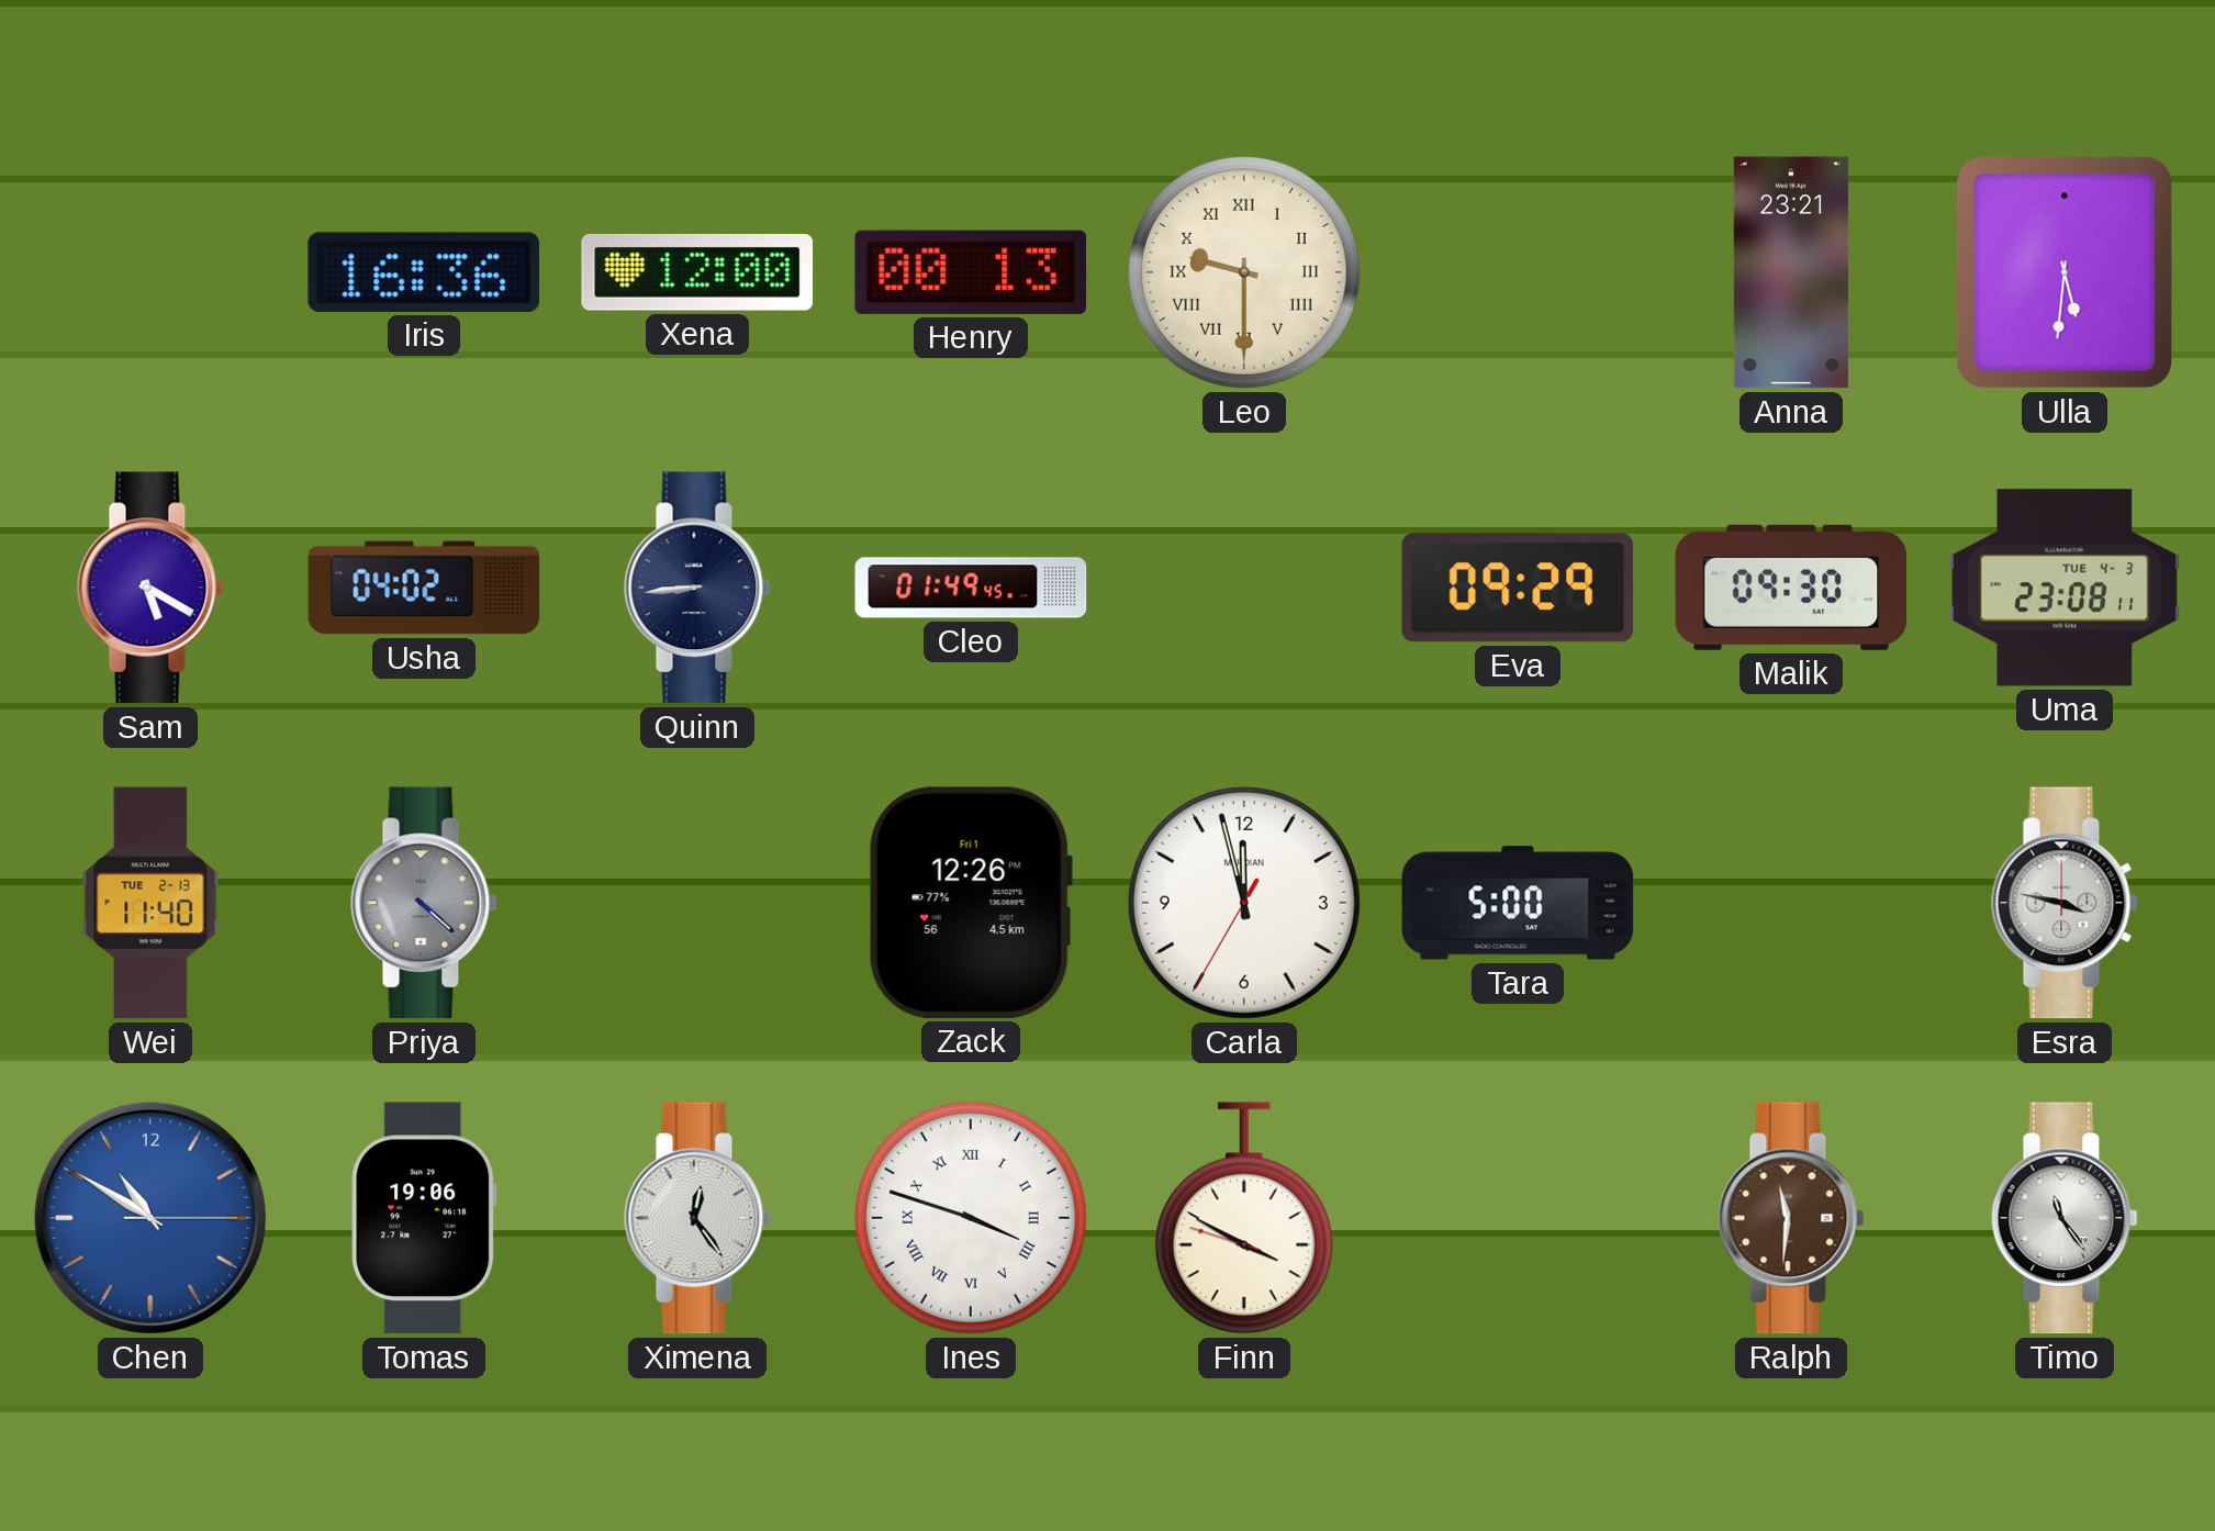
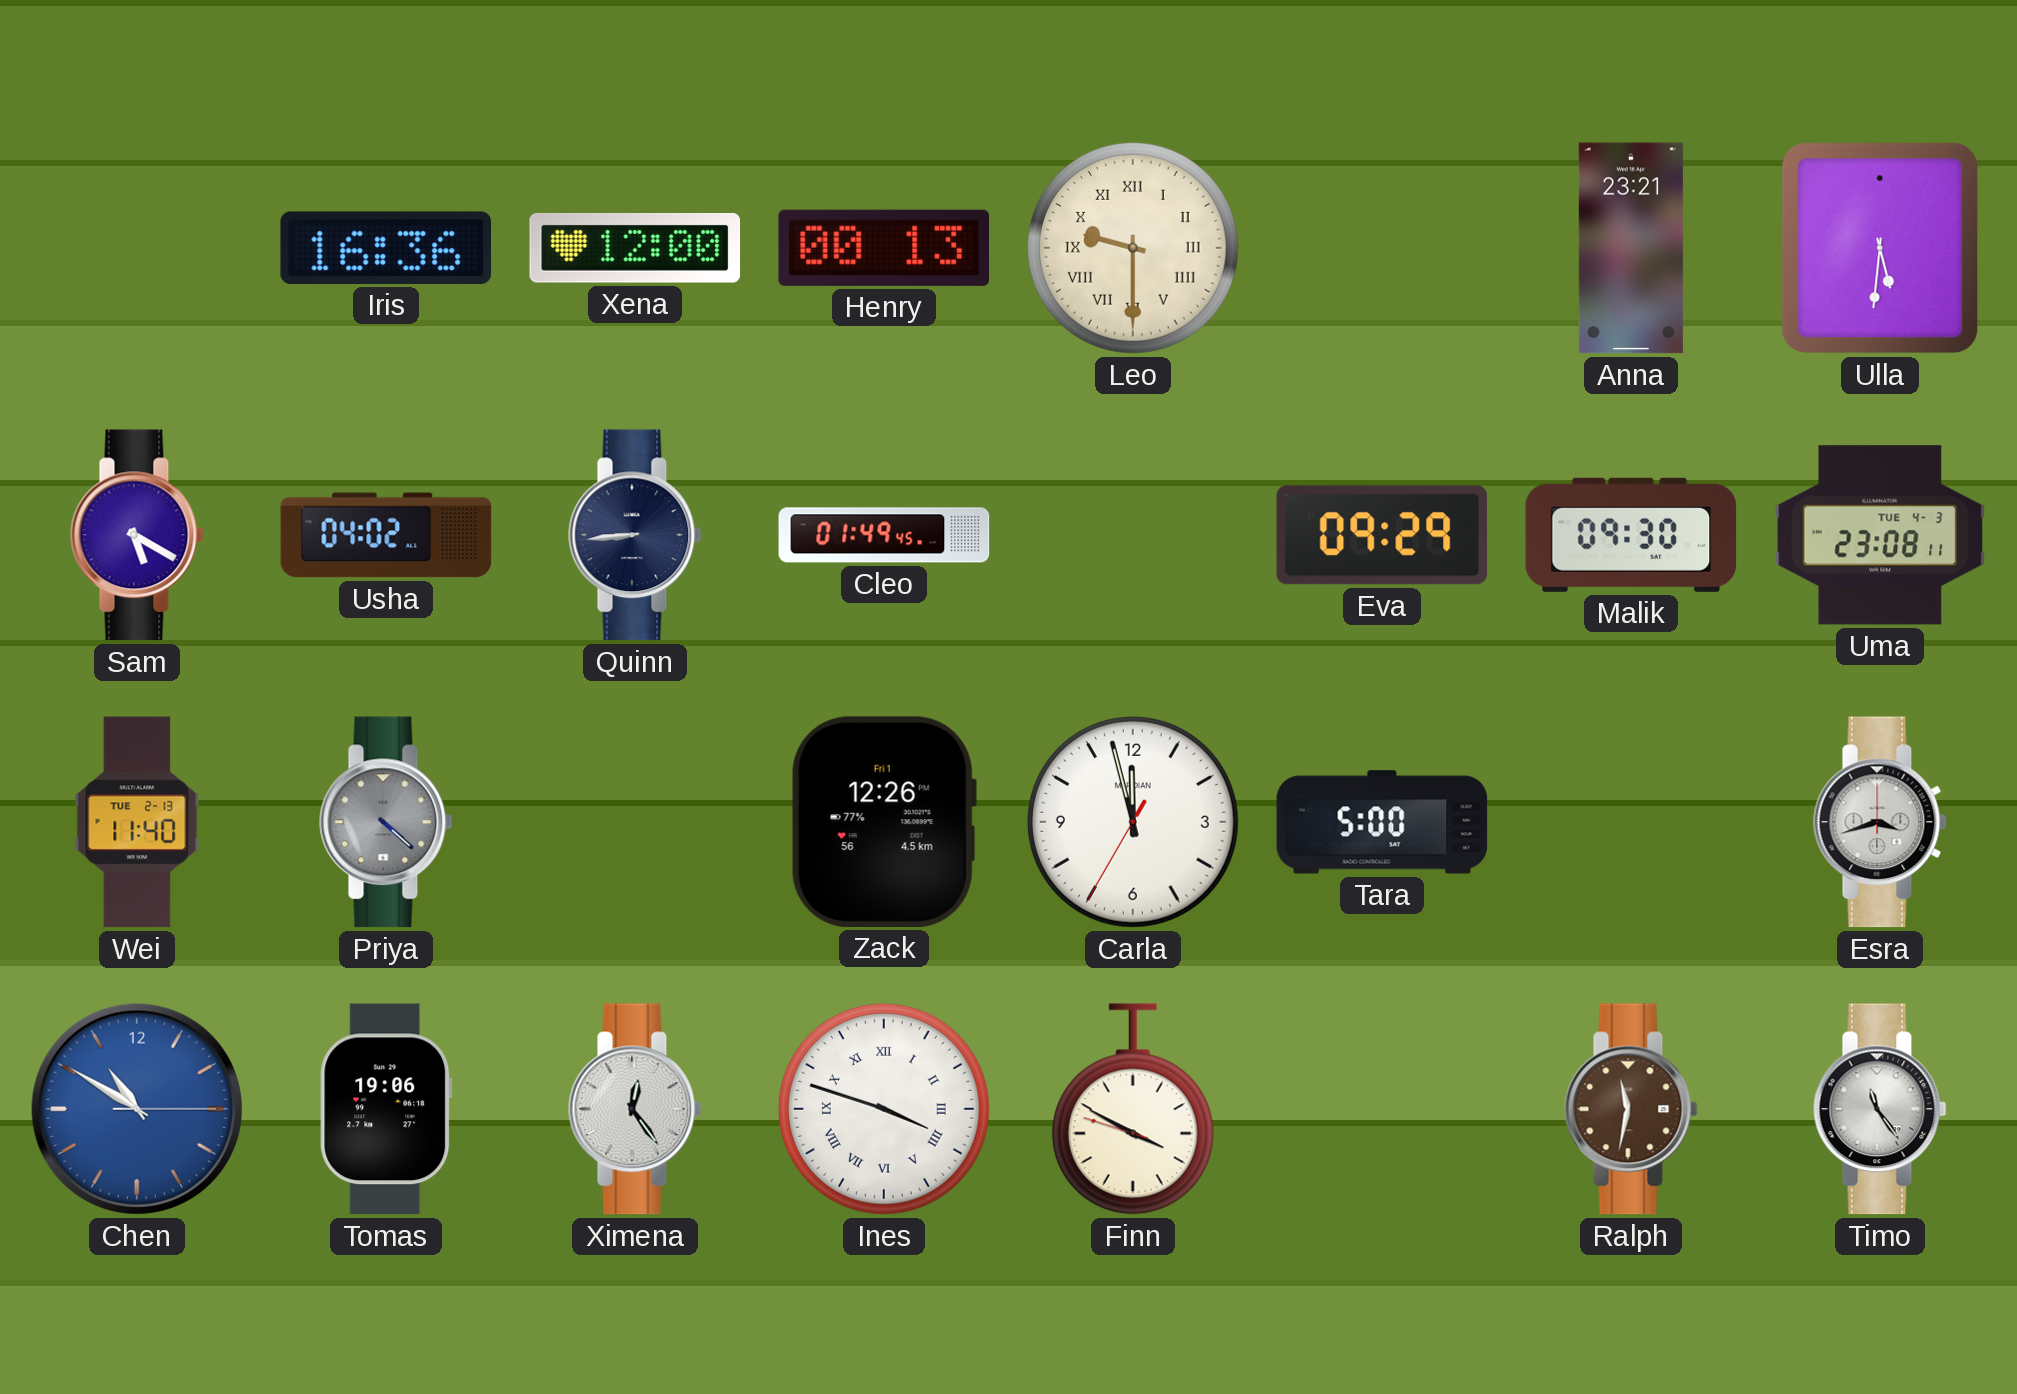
Esra: 3:47 -> 3:42 (1880, 822)
Ralph: 11:31 -> 11:32 (1631, 1109)
